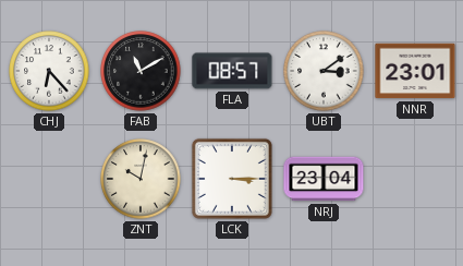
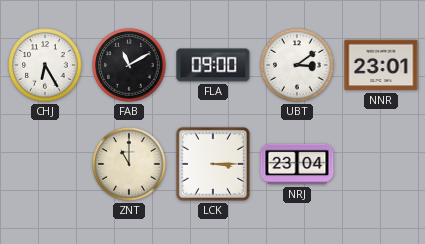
CHJ: 6:23 -> 6:25 (45, 65)
FLA: 08:57 -> 09:00 (213, 65)
ZNT: 10:02 -> 11:00 (129, 164)
